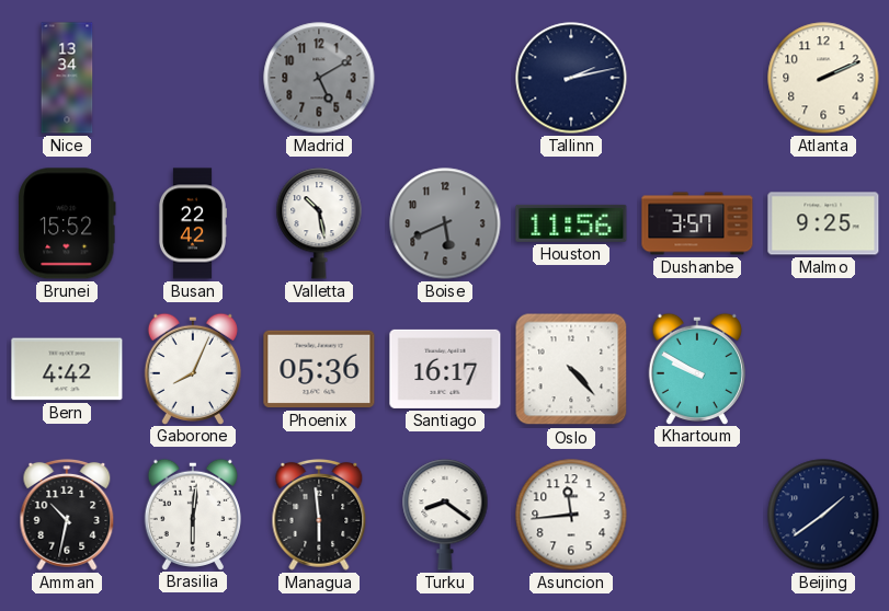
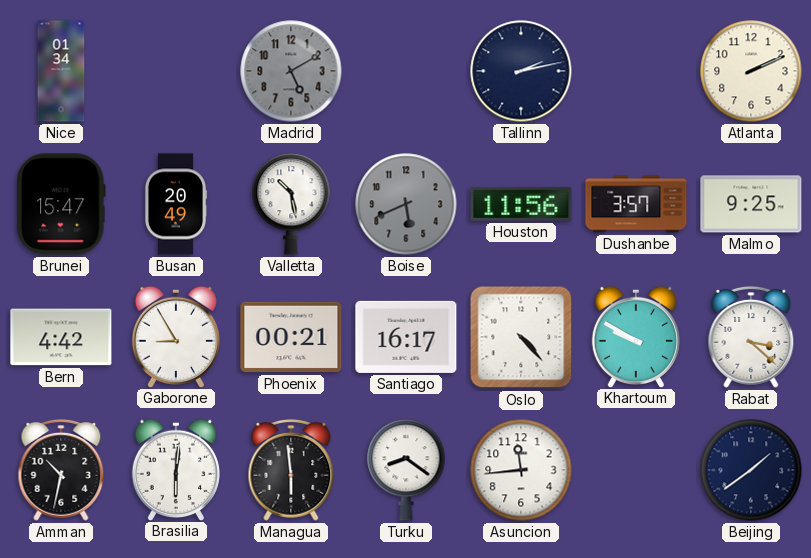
Nice: 13:34 -> 01:34 (61, 71)
Brunei: 15:52 -> 15:47 (61, 204)
Busan: 22:42 -> 20:49 (175, 204)
Gaborone: 8:04 -> 8:55 (175, 336)
Phoenix: 05:36 -> 00:21 (291, 337)
Rabat: none -> 3:22 (751, 337)
